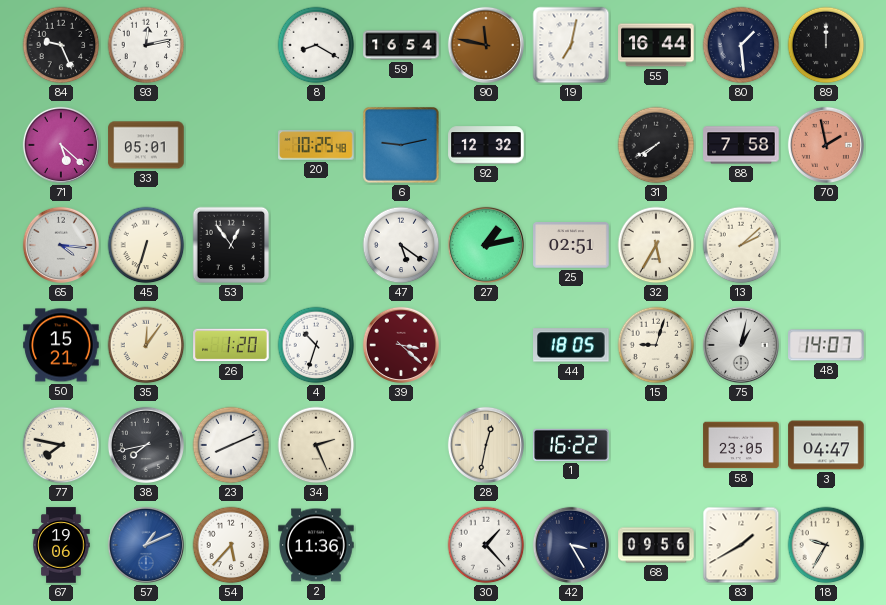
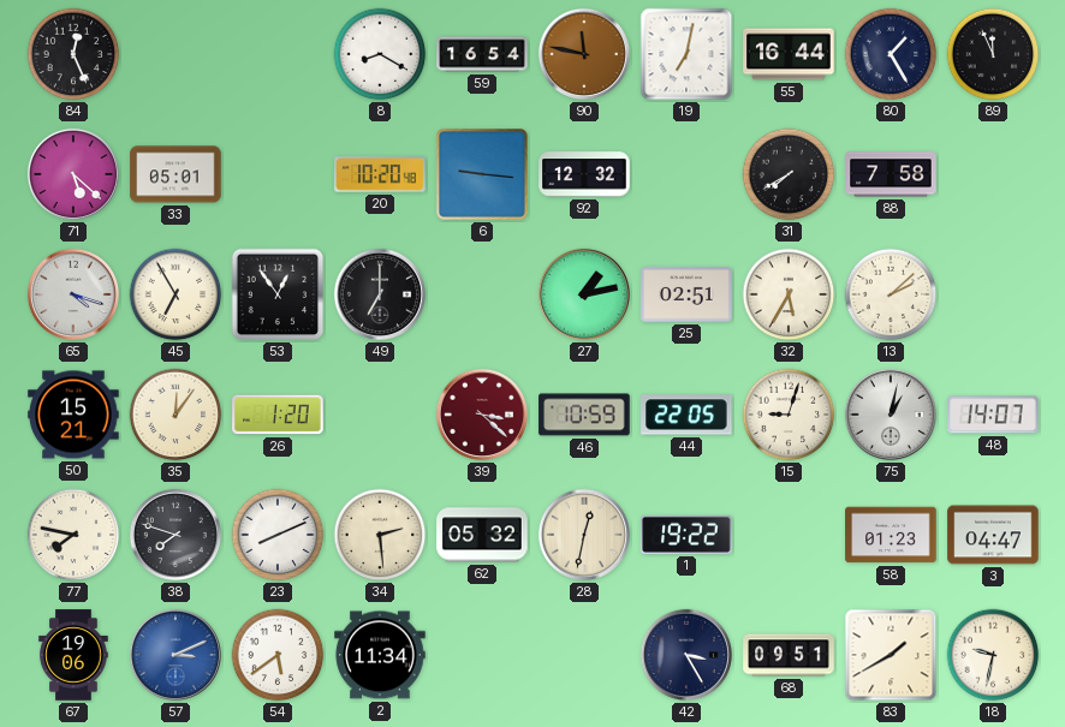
84: 9:26 -> 12:26 (73, 54)
93: 12:13 -> none (146, 45)
80: 1:29 -> 1:25 (891, 54)
89: 12:00 -> 11:56 (993, 54)
20: 10:25 -> 10:20 (380, 174)
6: 9:13 -> 9:16 (482, 174)
70: 1:58 -> none (826, 145)
65: 4:16 -> 4:18 (73, 294)
45: 6:33 -> 6:55 (175, 294)
49: none -> 7:00 (380, 294)
47: 5:21 -> none (401, 245)
4: 10:33 -> none (316, 345)
46: none -> 10:59 (584, 415)
44: 18:05 -> 22:05 (686, 415)
38: 7:43 -> 7:48 (175, 535)
34: 2:26 -> 2:29 (380, 535)
62: none -> 05:32 (482, 535)
1: 16:22 -> 19:22 (686, 535)
58: 23:05 -> 01:23 (891, 535)
57: 1:11 -> 3:11 (175, 655)
54: 5:37 -> 5:39 (278, 655)
2: 11:36 -> 11:34 (380, 655)
30: 1:23 -> none (486, 545)
68: 09:56 -> 09:51 (789, 655)
18: 9:35 -> 9:32 (993, 655)
